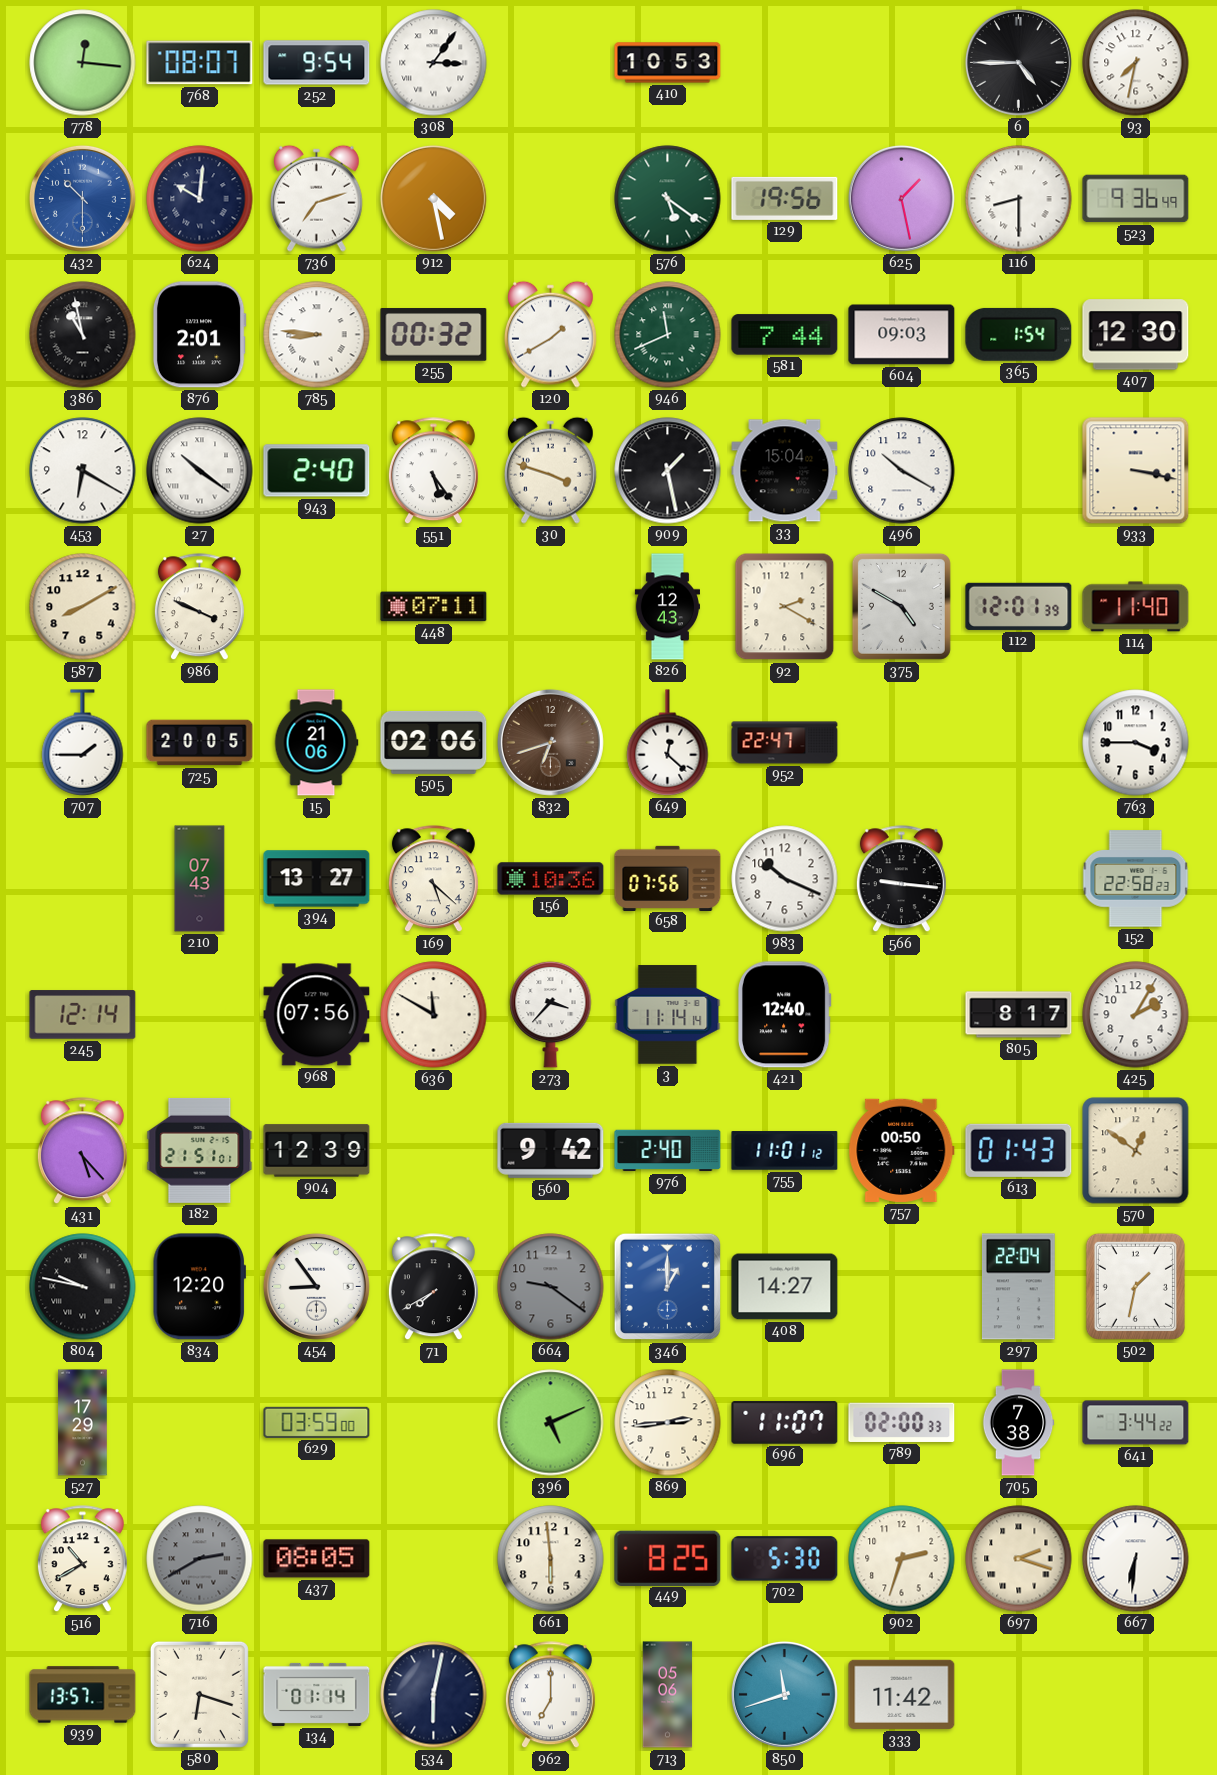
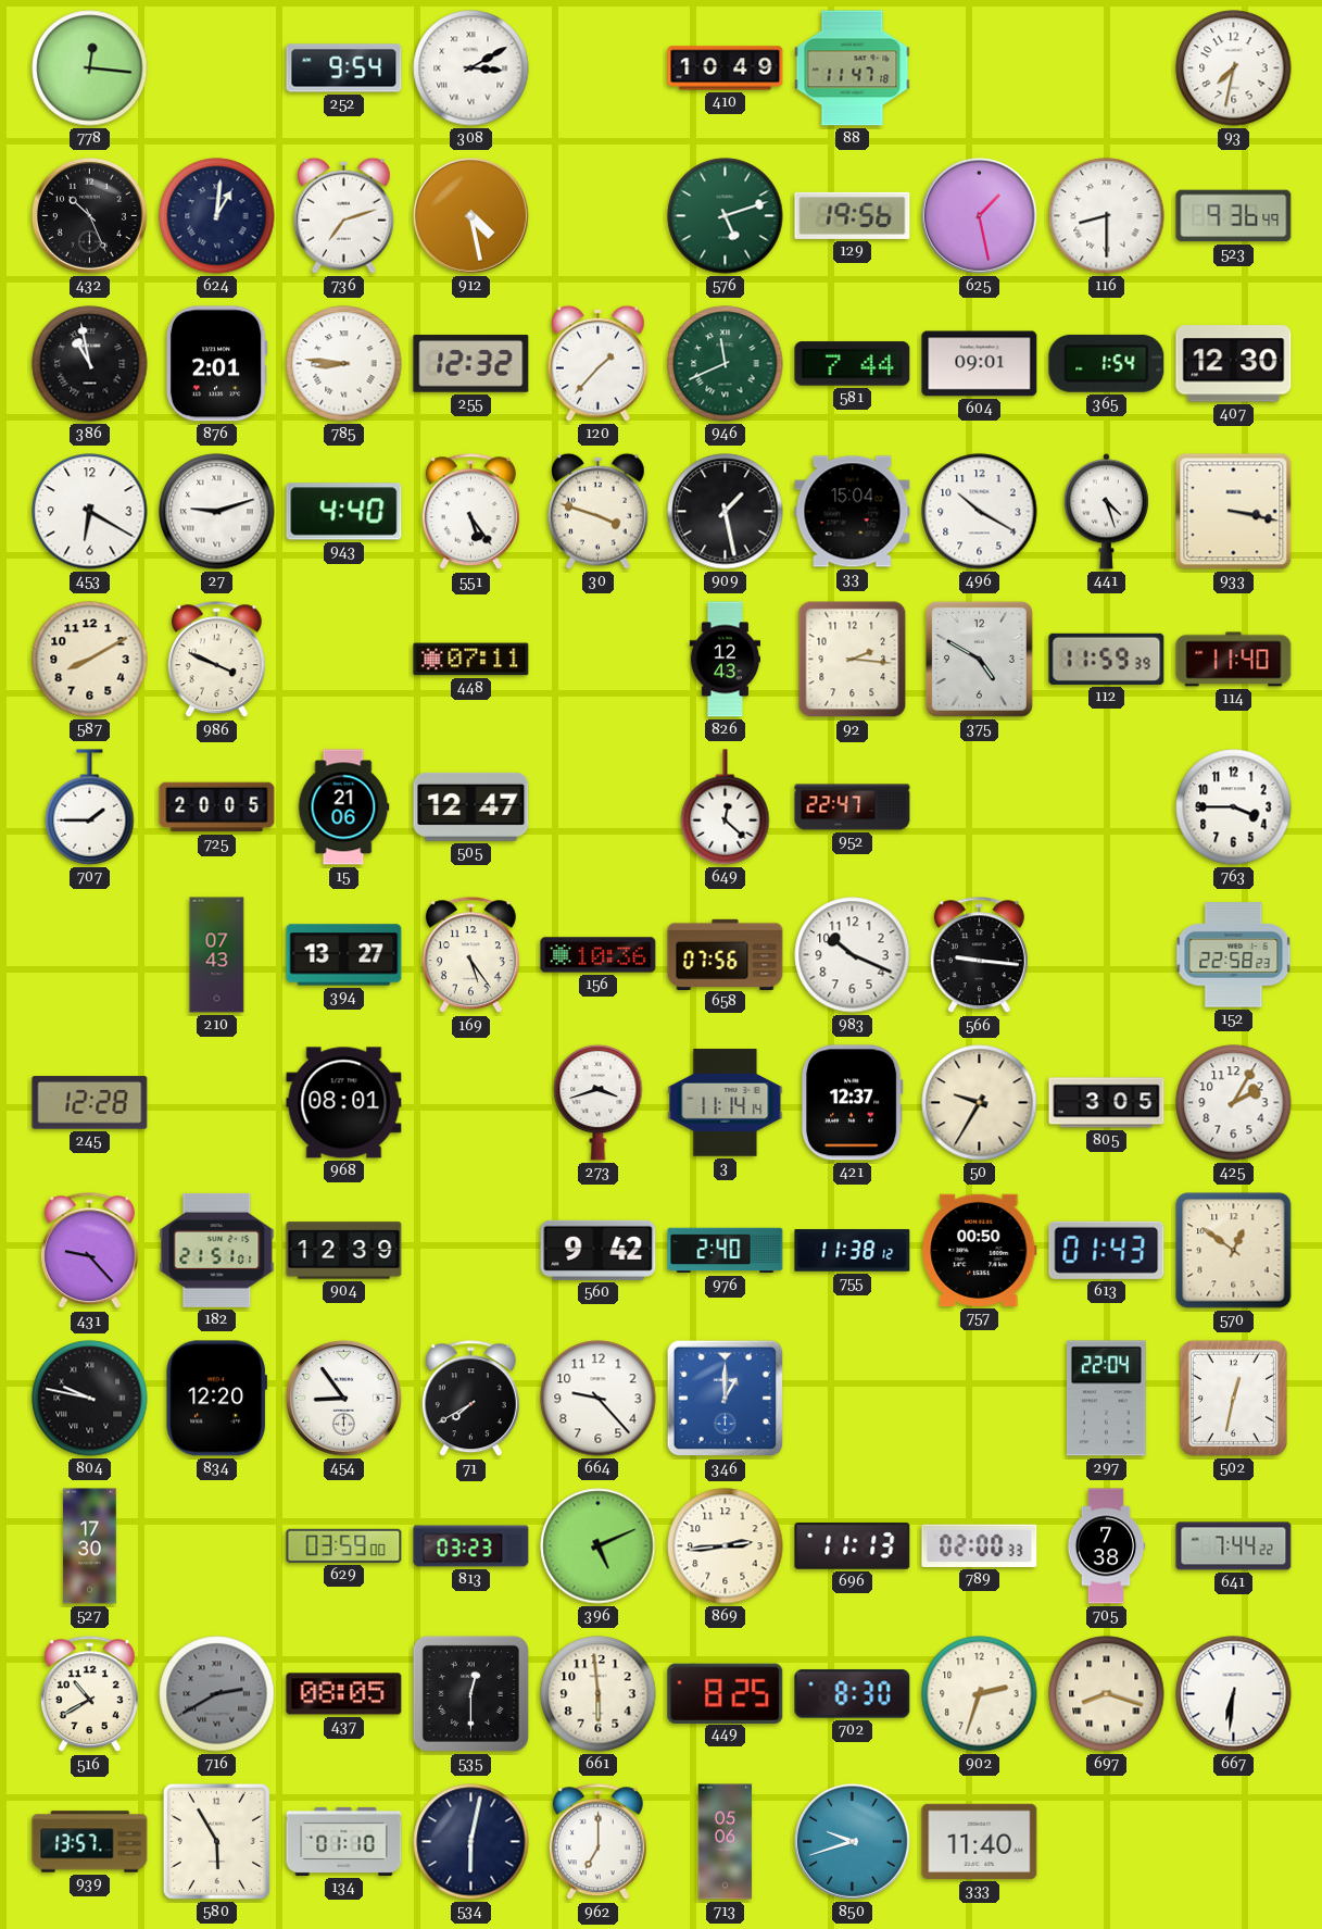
768: 08:07 -> none (200, 63)
308: 3:06 -> 3:10 (471, 68)
410: 10:53 -> 10:49 (726, 68)
88: none -> 11:47 (853, 68)
6: 4:45 -> none (1018, 62)
432: 10:30 -> 10:26 (89, 215)
432 dial: blue -> black (89, 215)
624: 10:01 -> 1:01 (217, 216)
576: 5:21 -> 5:12 (726, 216)
255: 00:32 -> 12:32 (471, 364)
120: 1:40 -> 1:37 (597, 363)
604: 09:03 -> 09:01 (980, 364)
27: 10:21 -> 9:12 (217, 512)
943: 2:40 -> 4:40 (344, 512)
441: none -> 4:27 (1106, 512)
92: 2:20 -> 2:16 (853, 660)
112: 12:01 -> 11:59 (1107, 659)
505: 02:06 -> 12:47 (471, 806)
832: 6:42 -> none (550, 742)
169: 5:22 -> 5:24 (470, 955)
245: 12:14 -> 12:28 (90, 1103)
968: 07:56 -> 08:01 (344, 1103)
636: 11:50 -> none (434, 1015)
273: 3:37 -> 3:42 (599, 1102)
421: 12:40 -> 12:37 (852, 1103)
50: none -> 9:35 (980, 1103)
805: 8:17 -> 3:05 (1107, 1103)
431: 5:23 -> 9:23 (89, 1251)
755: 11:01 -> 11:38 (853, 1251)
664: 9:21 -> 9:23 (599, 1399)
664 dial: grey -> white (599, 1399)
408: 14:27 -> none (785, 1287)
502: 1:32 -> 12:32 (1233, 1398)
527: 17:29 -> 17:30 (90, 1546)
813: none -> 03:23 (471, 1546)
696: 11:07 -> 11:13 (853, 1546)
641: 3:44 -> 7:44 (1234, 1546)
535: none -> 12:30 (470, 1693)
702: 5:30 -> 8:30 (853, 1694)
697: 2:18 -> 8:18 (1107, 1694)
580: 6:18 -> 5:55 (216, 1841)
134: 01:14 -> 01:10 (344, 1841)
850: 11:42 -> 9:42 (852, 1841)
333: 11:42 -> 11:40 (980, 1841)
